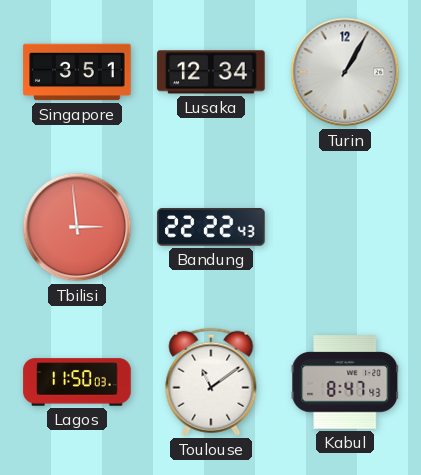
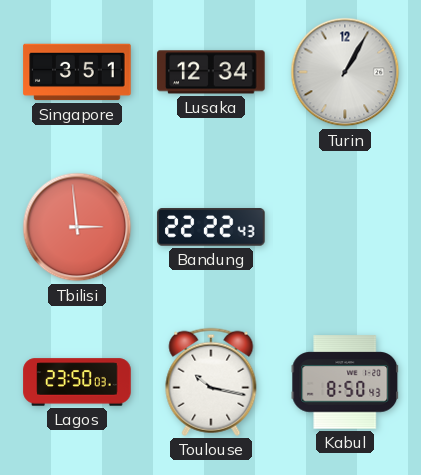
Lagos: 11:50 -> 23:50 (77, 382)
Toulouse: 11:09 -> 10:17 (211, 382)
Kabul: 8:47 -> 8:50 (345, 382)
